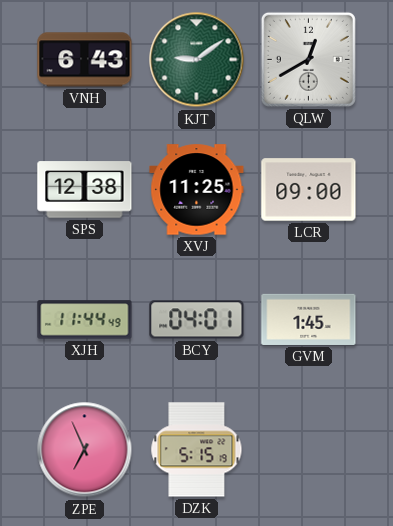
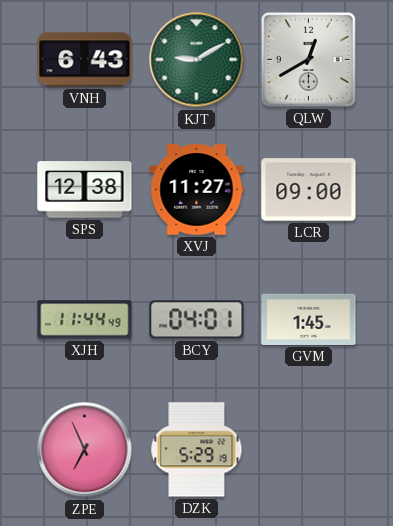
KJT: 9:09 -> 9:10 (197, 60)
XVJ: 11:25 -> 11:27 (197, 190)
DZK: 5:15 -> 5:29 (197, 450)
